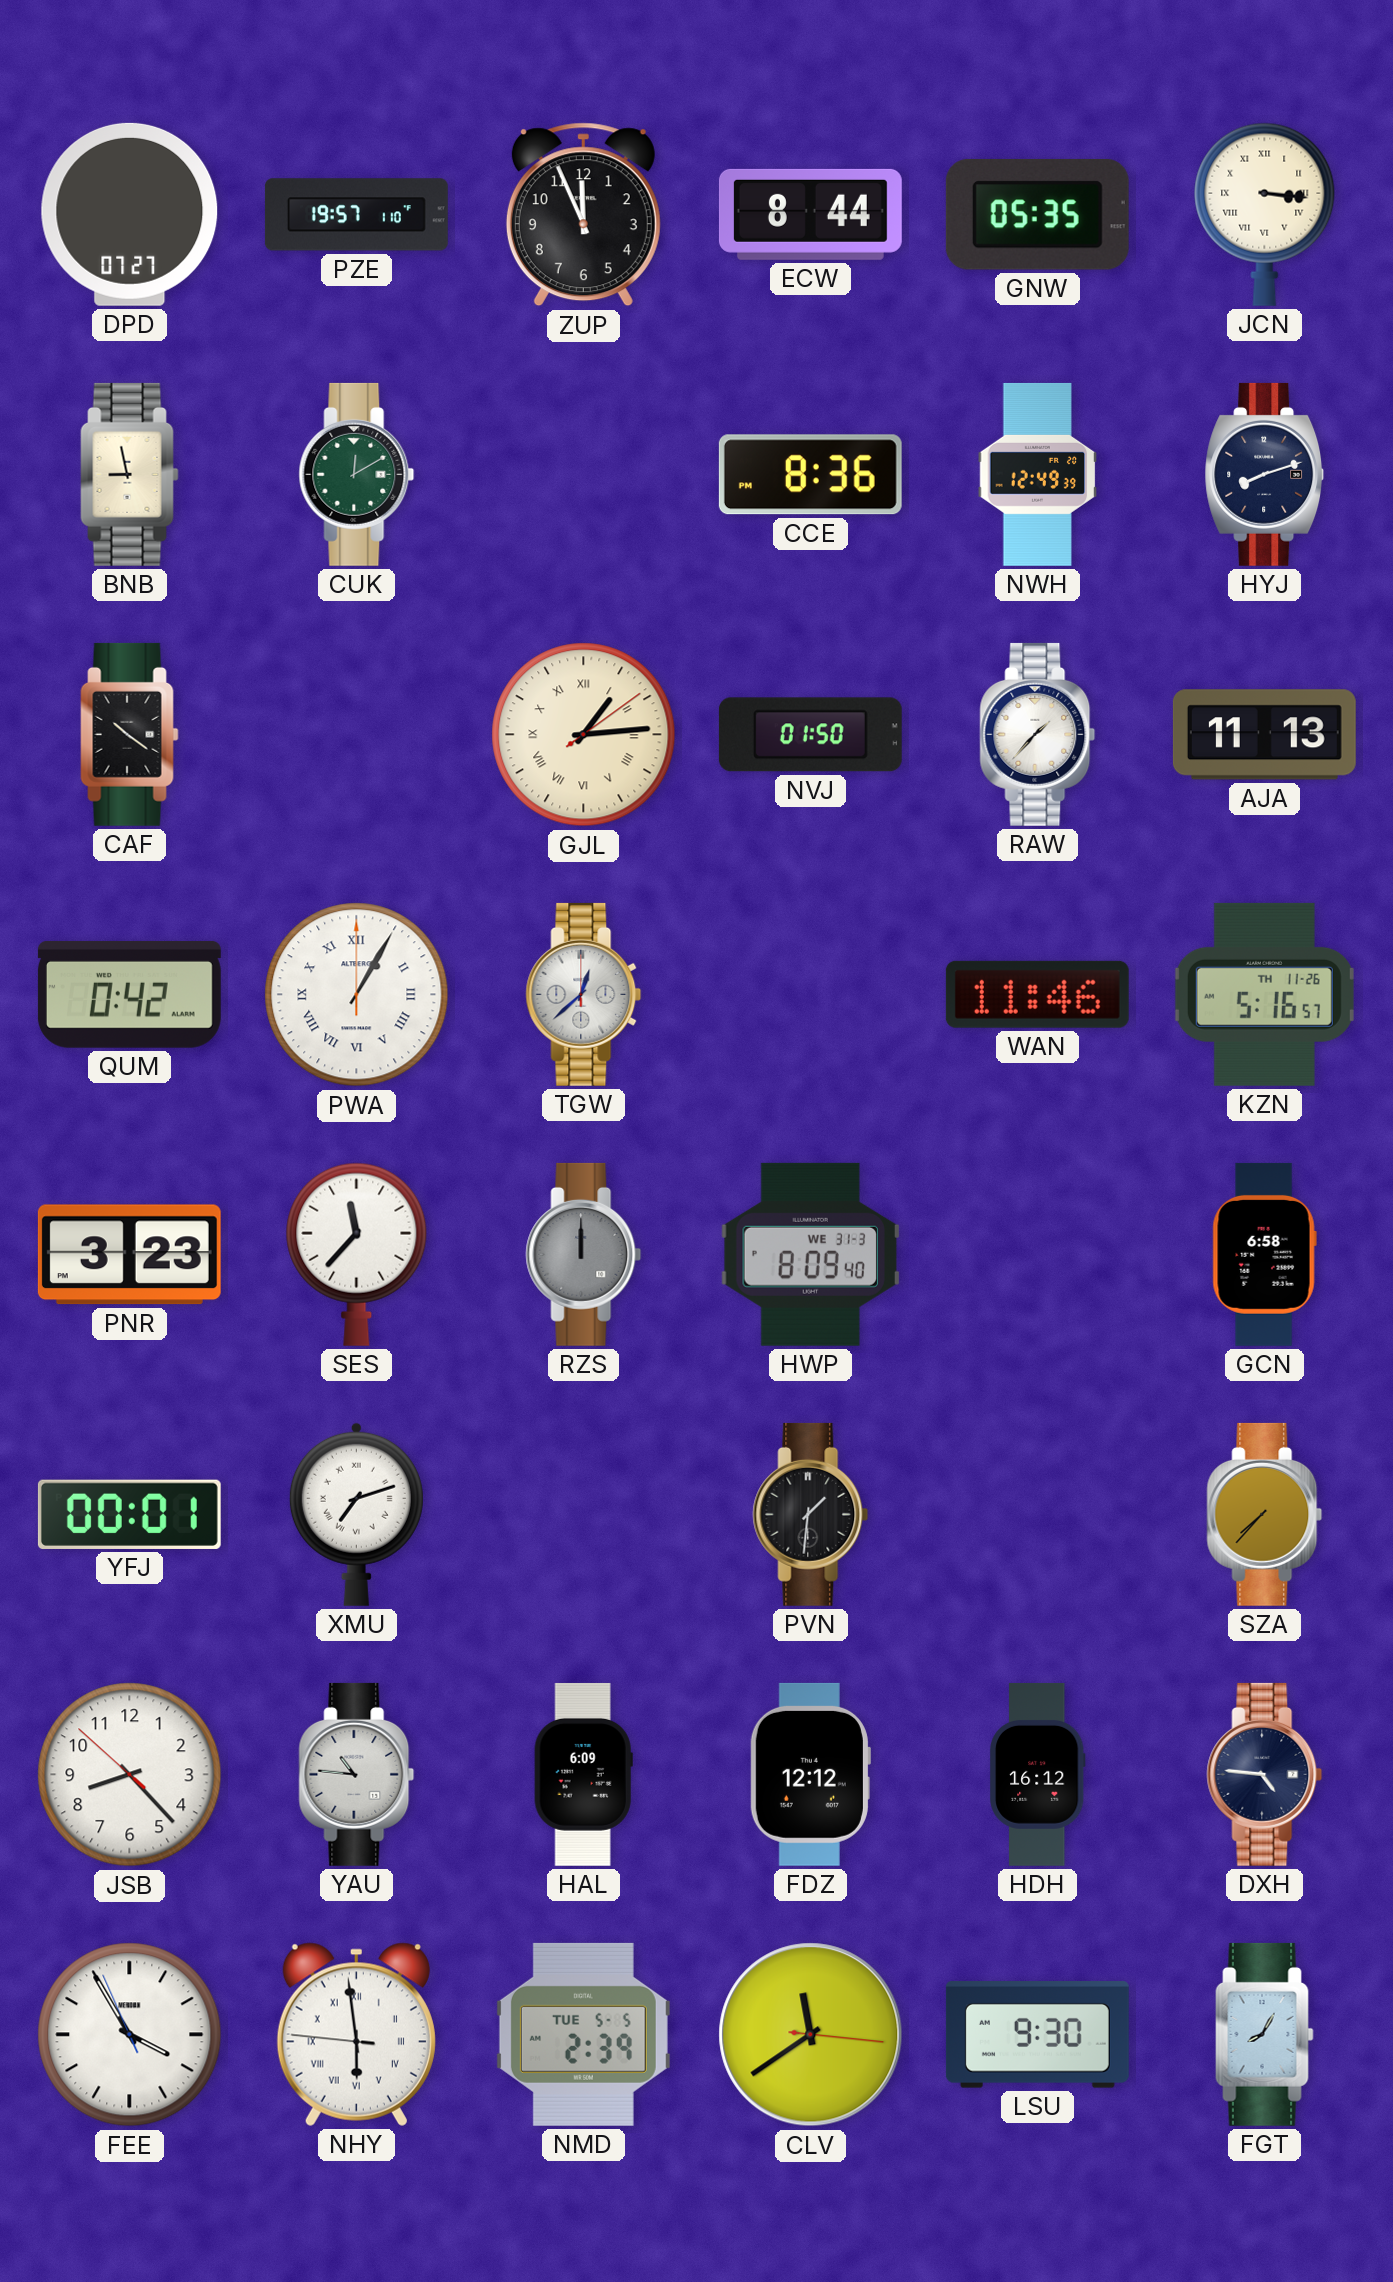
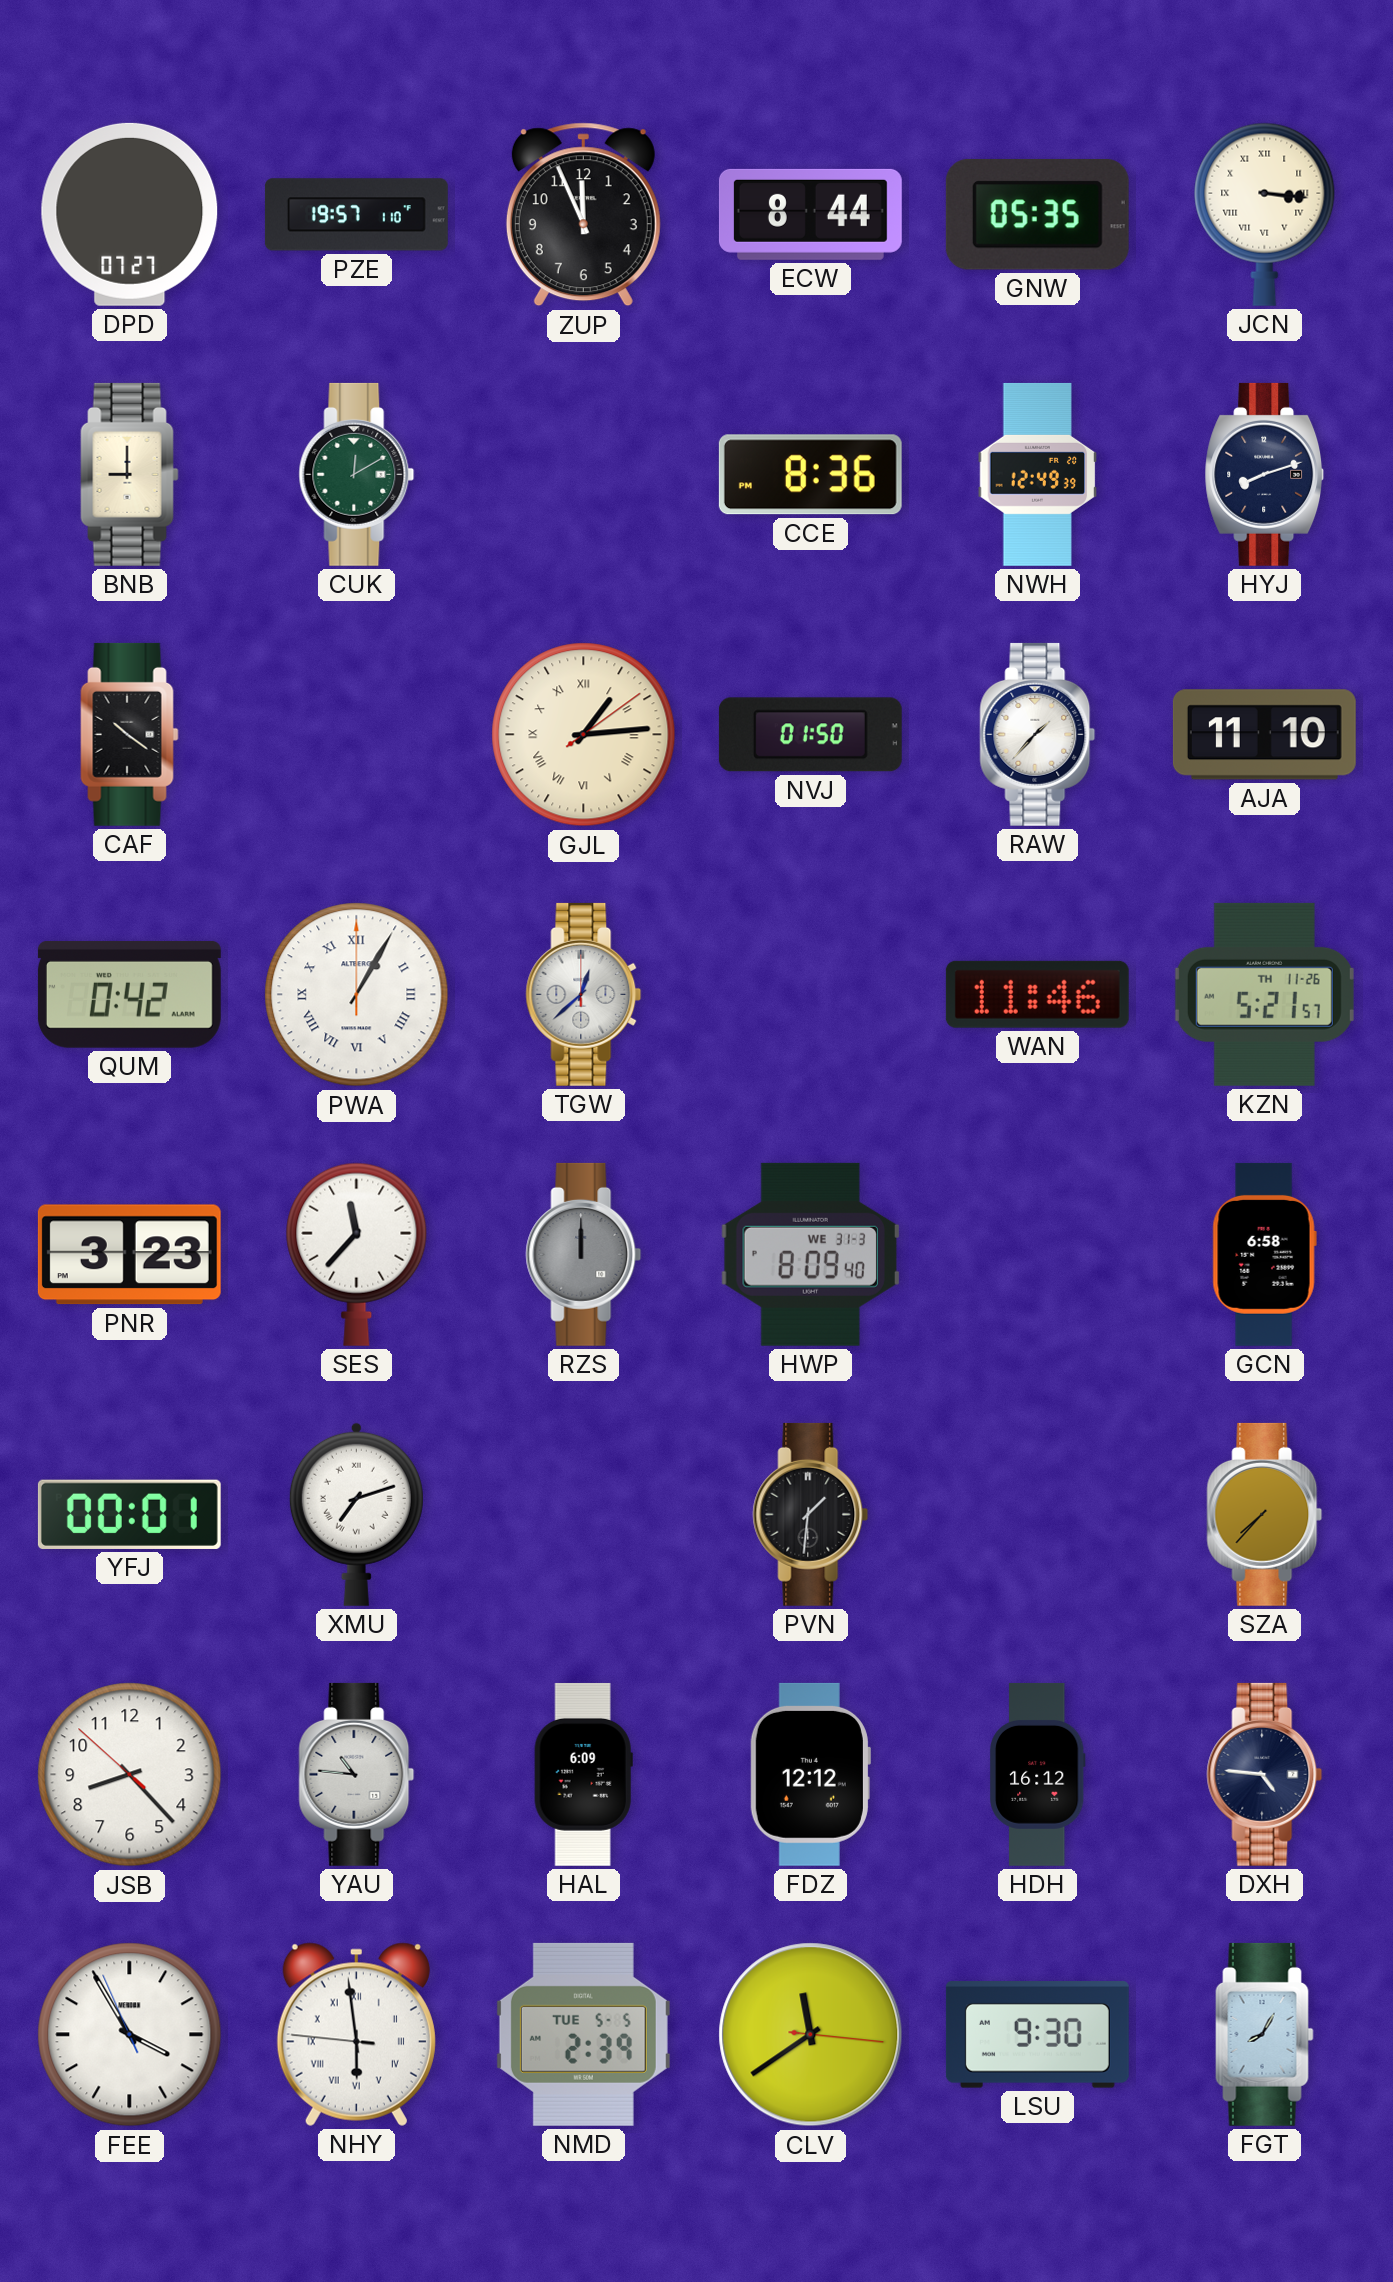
BNB: 8:58 -> 9:00 (130, 474)
AJA: 11:13 -> 11:10 (1264, 735)
KZN: 5:16 -> 5:21 (1264, 994)
